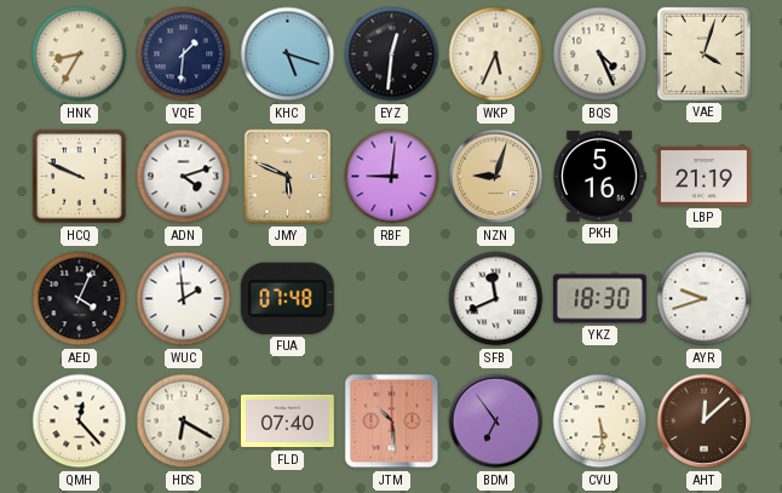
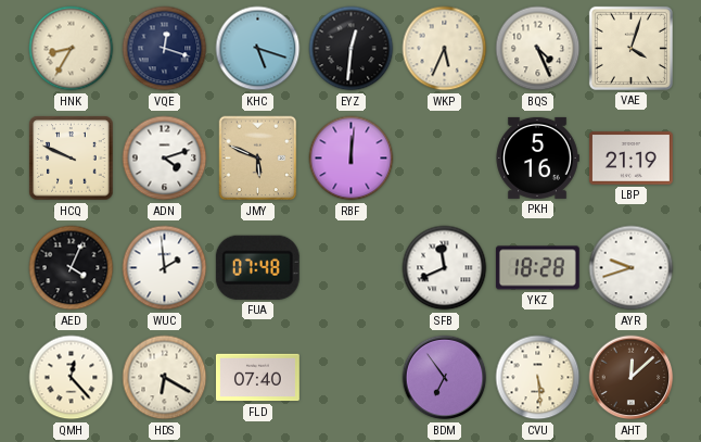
VQE: 1:31 -> 12:18 (165, 49)
RBF: 9:01 -> 12:01 (352, 159)
NZN: 9:03 -> none (496, 177)
YKZ: 18:30 -> 18:28 (537, 268)
JTM: 10:29 -> none (392, 422)
